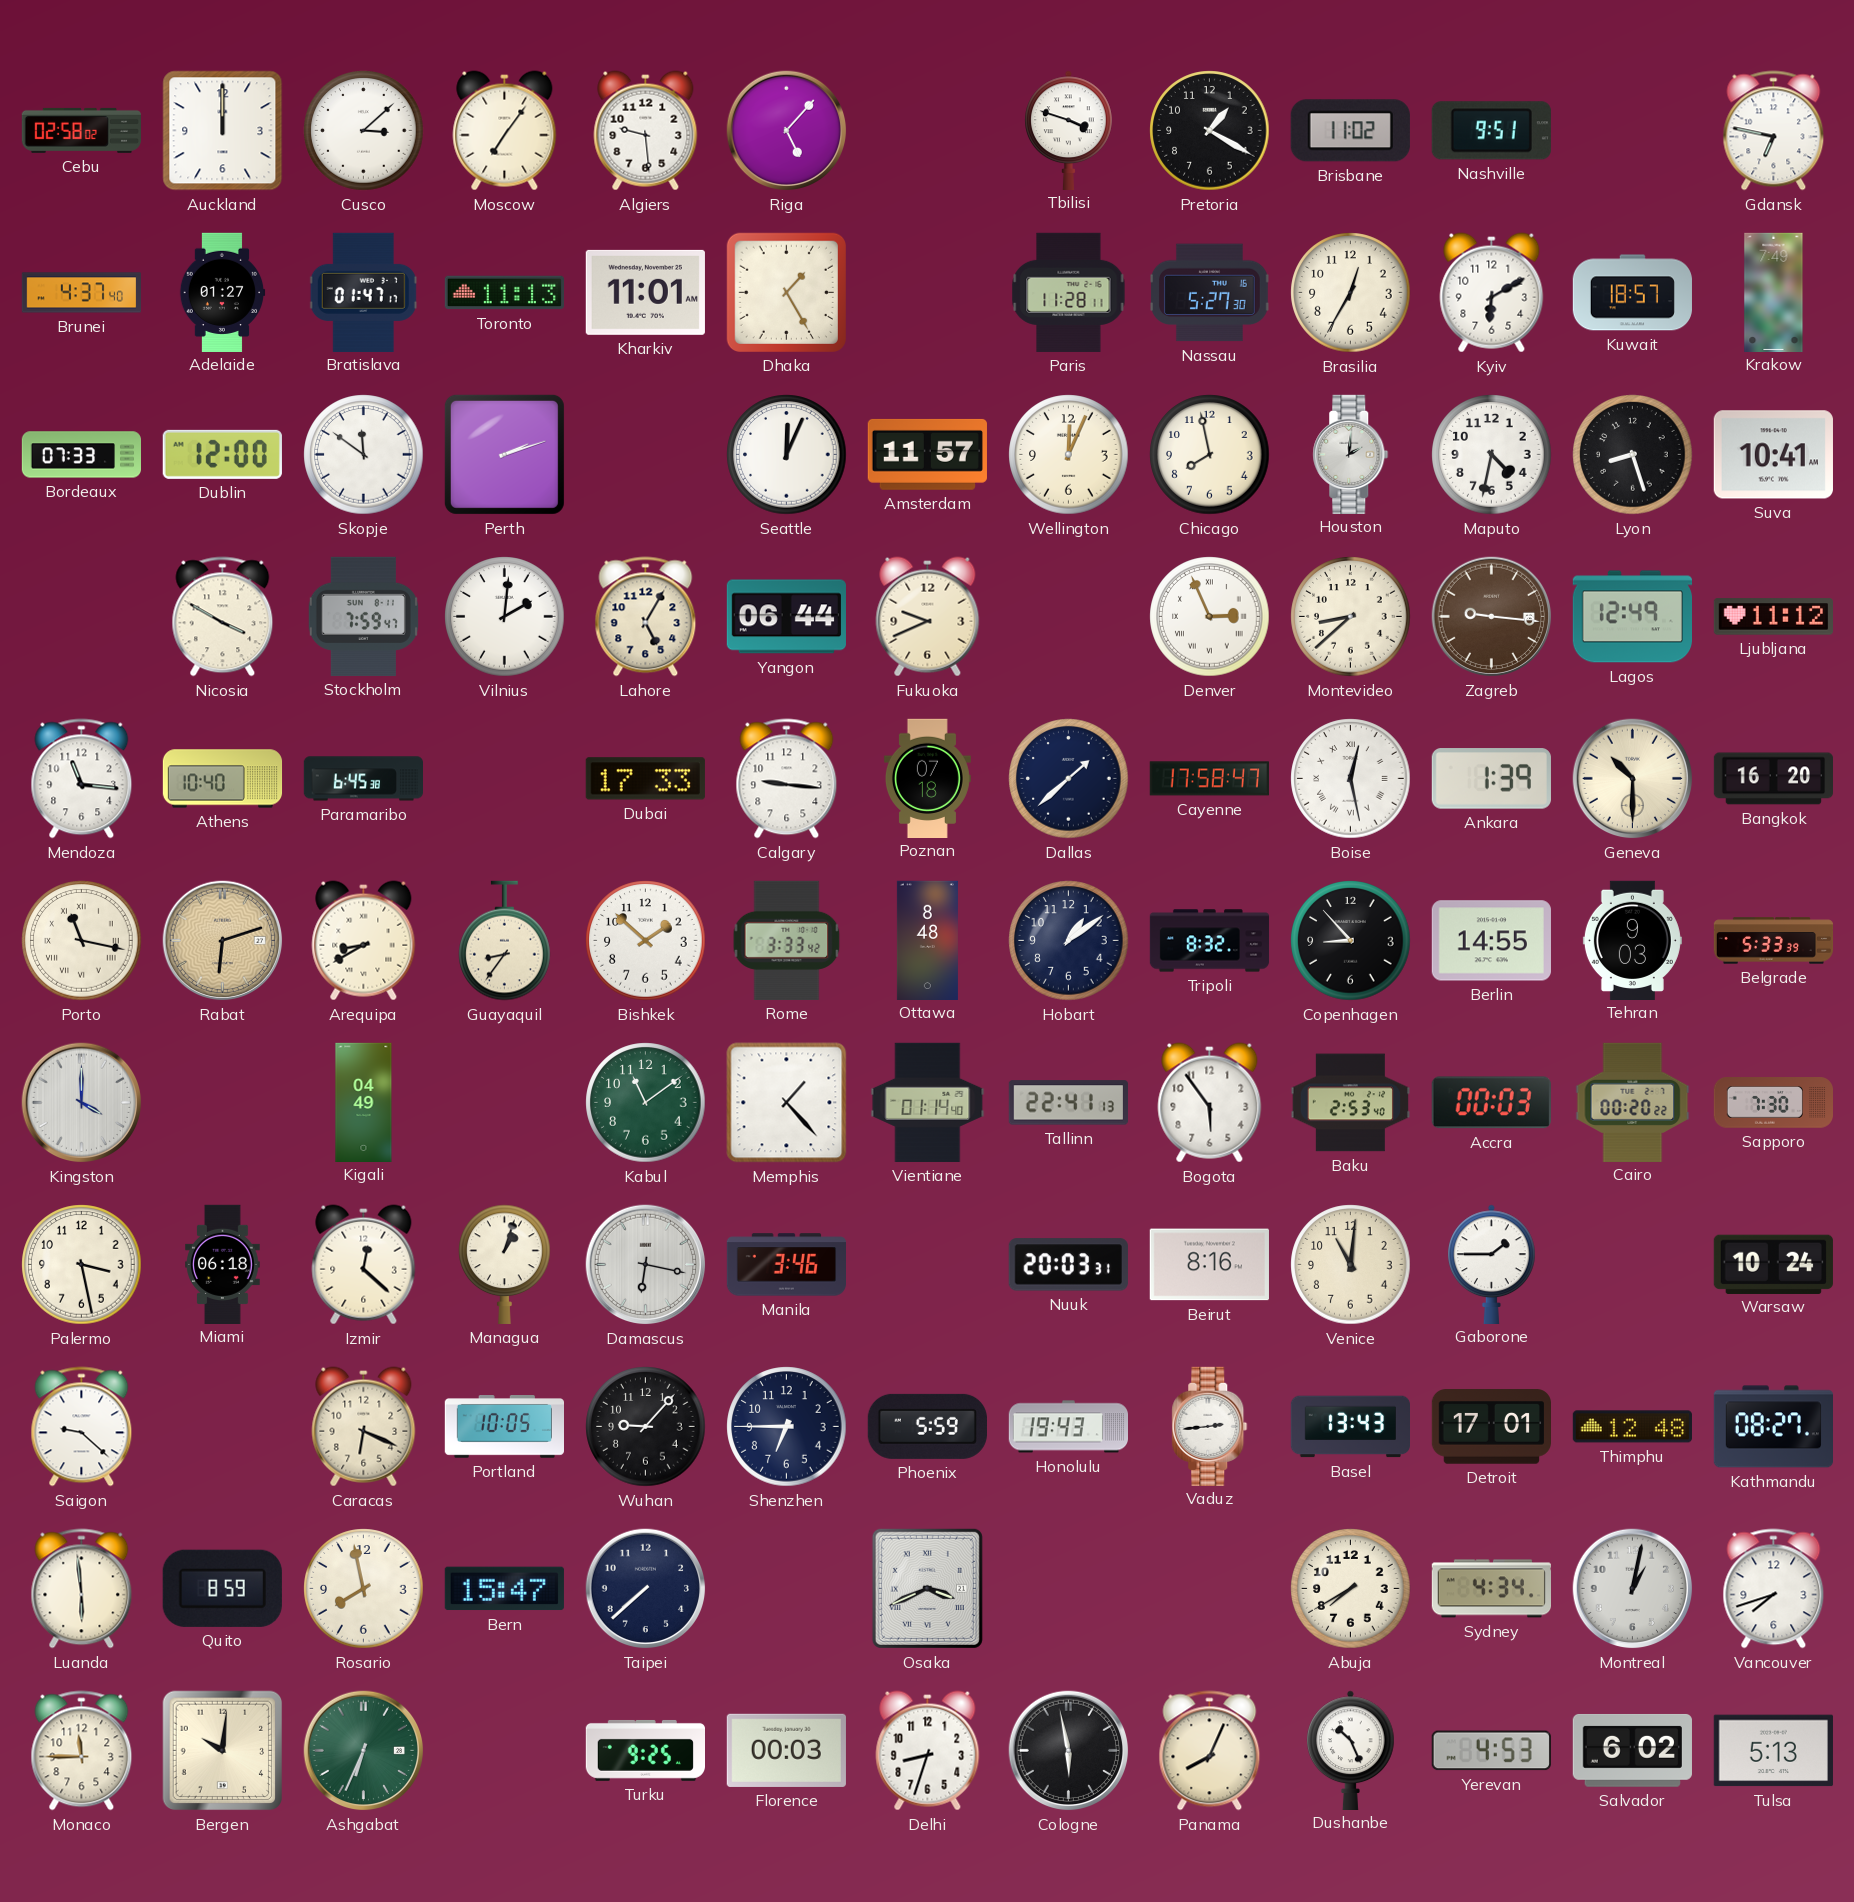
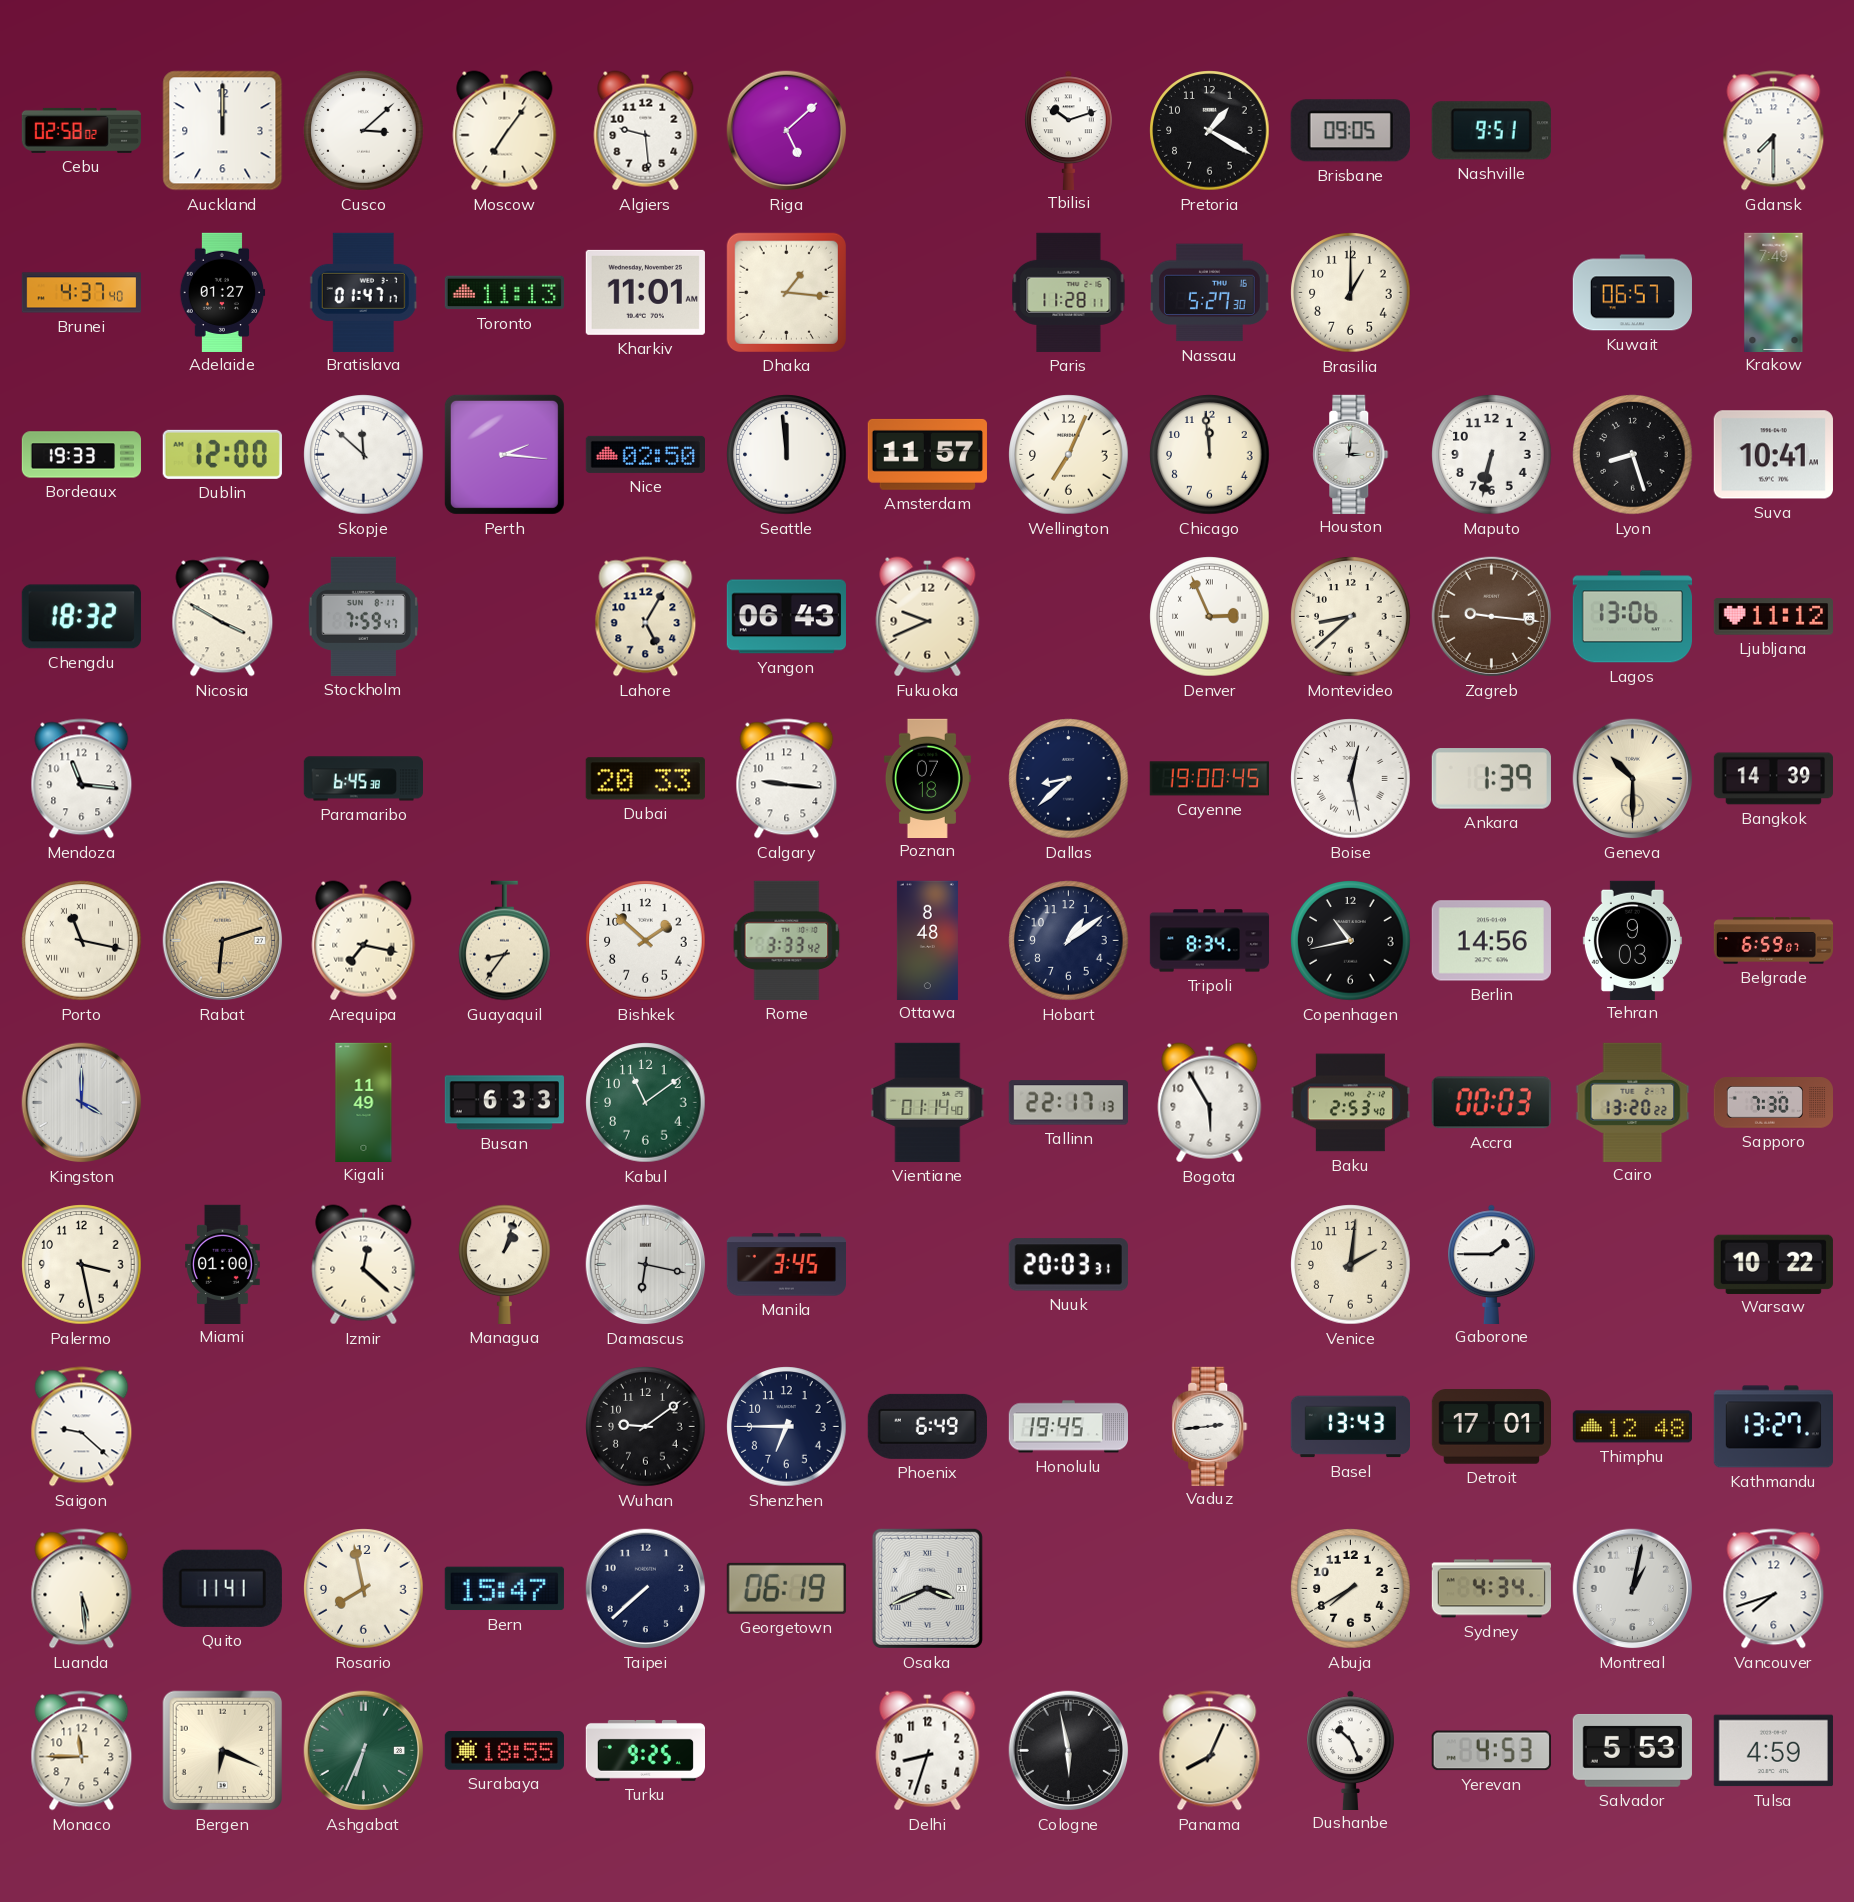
Riga: 5:07 -> 5:08 (787, 131)
Tbilisi: 3:48 -> 10:12 (1069, 130)
Brisbane: 11:02 -> 09:05 (1350, 131)
Gdansk: 6:47 -> 7:30 (1774, 131)
Dhaka: 1:25 -> 1:16 (786, 292)
Brasilia: 12:35 -> 1:00 (1351, 293)
Kyiv: 6:10 -> none (1492, 293)
Kuwait: 18:57 -> 06:57 (1632, 293)
Bordeaux: 07:33 -> 19:33 (81, 455)
Skopje: 11:51 -> 11:52 (364, 455)
Perth: 2:12 -> 2:16 (504, 454)
Nice: none -> 02:50 (645, 454)
Seattle: 12:04 -> 11:59 (787, 455)
Wellington: 12:04 -> 7:04 (1069, 455)
Chicago: 7:58 -> 11:59 (1210, 455)
Houston: 2:01 -> 3:01 (1351, 454)
Maputo: 4:32 -> 6:32 (1492, 455)
Chengdu: none -> 18:32 (81, 617)
Vilnius: 2:01 -> none (505, 617)
Yangon: 06:44 -> 06:43 (786, 617)
Lagos: 12:49 -> 13:06 (1632, 617)
Athens: 10:40 -> none (223, 779)
Dubai: 17:33 -> 20:33 (645, 779)
Dallas: 1:38 -> 8:38 (1069, 779)
Cayenne: 17:58 -> 19:00 (1209, 779)
Bangkok: 16:20 -> 14:39 (1773, 779)
Arequipa: 8:40 -> 7:17 (364, 941)
Tripoli: 8:32 -> 8:34 (1210, 941)
Copenhagen: 8:53 -> 10:43 (1351, 941)
Berlin: 14:55 -> 14:56 (1491, 941)
Belgrade: 5:33 -> 6:59 (1774, 941)
Kigali: 04:49 -> 11:49 (364, 1102)
Busan: none -> 6:33 (504, 1103)
Memphis: 1:23 -> none (787, 1103)
Tallinn: 22:41 -> 22:17 (1068, 1103)
Bogota: 5:54 -> 5:55 (1210, 1103)
Cairo: 00:20 -> 13:20 (1633, 1102)
Miami: 06:18 -> 01:00 (223, 1264)
Manila: 3:46 -> 3:45 (786, 1265)
Beirut: 8:16 -> none (1209, 1265)
Venice: 11:01 -> 2:01 (1351, 1265)
Warsaw: 10:24 -> 10:22 (1773, 1264)
Caracas: 6:19 -> none (364, 1427)
Portland: 10:05 -> none (504, 1427)
Wuhan: 9:07 -> 9:09 (646, 1427)
Phoenix: 5:59 -> 6:49 (927, 1426)
Honolulu: 19:43 -> 19:45 (1068, 1427)
Kathmandu: 08:27 -> 13:27 (1773, 1427)
Luanda: 5:59 -> 5:29 (82, 1589)
Quito: 8:59 -> 11:41 (222, 1588)
Georgetown: none -> 06:19 (786, 1588)
Bergen: 10:01 -> 6:19 (223, 1751)
Surabaya: none -> 18:55 (504, 1751)
Florence: 00:03 -> none (786, 1750)
Salvador: 6:02 -> 5:53 (1632, 1750)
Tulsa: 5:13 -> 4:59 (1773, 1751)
